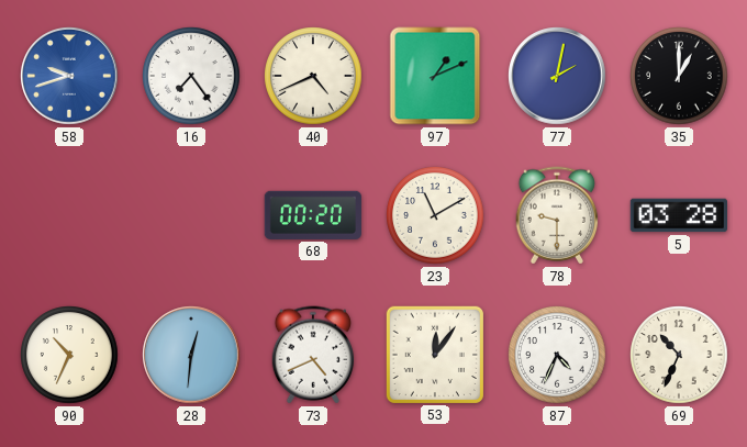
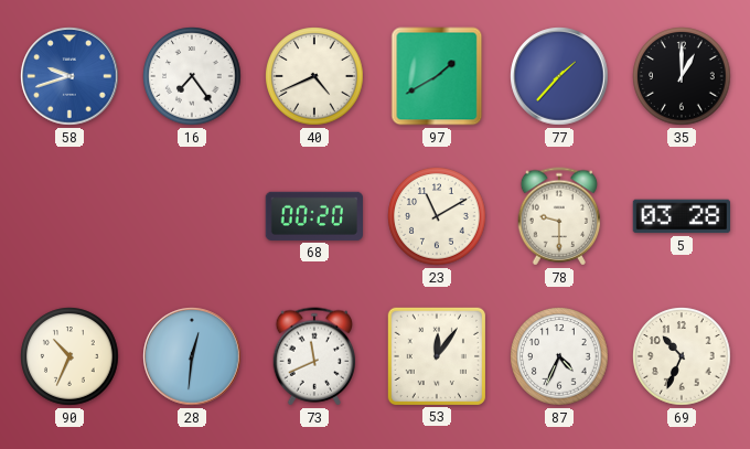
97: 1:11 -> 1:40 (437, 76)
77: 2:02 -> 1:37 (559, 76)
73: 4:41 -> 11:41 (314, 356)
